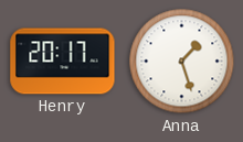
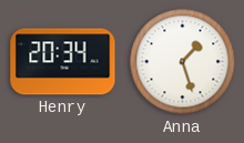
Henry: 20:17 -> 20:34 (63, 62)
